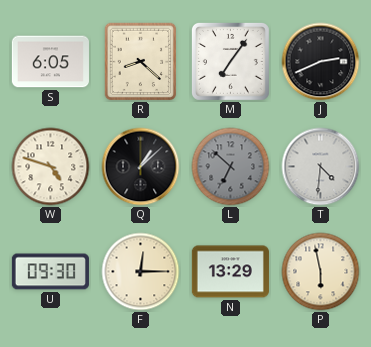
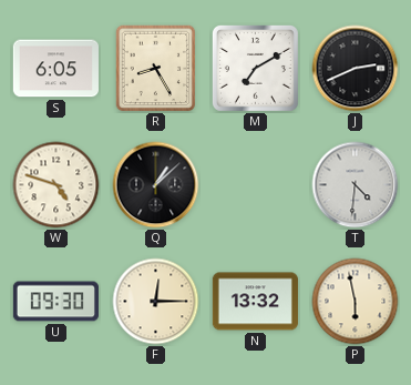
R: 8:22 -> 8:25 (156, 69)
M: 7:06 -> 7:10 (255, 68)
L: 6:52 -> none (231, 167)
N: 13:29 -> 13:32 (255, 302)
